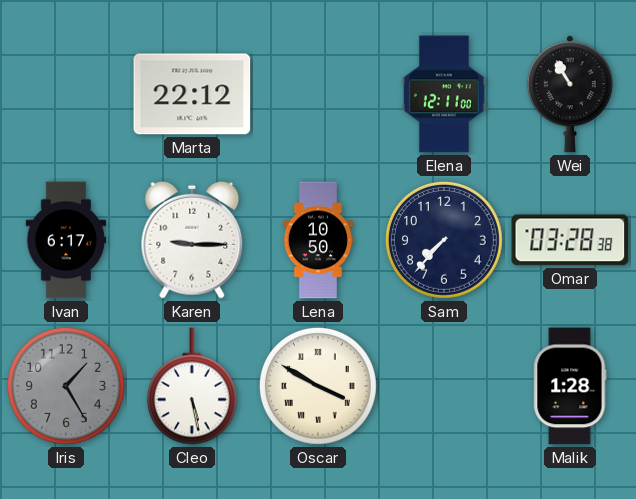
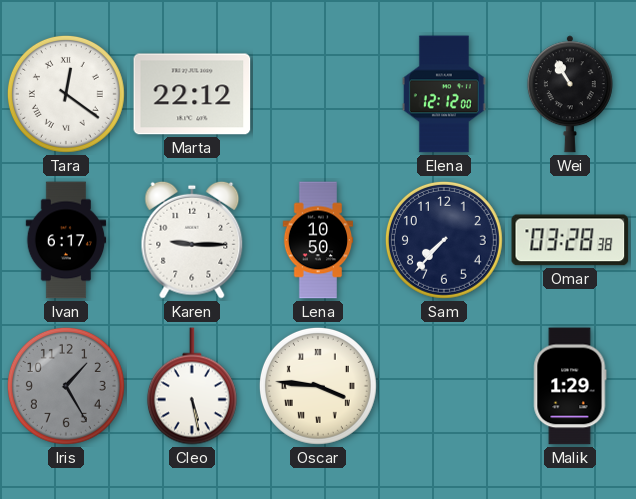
Tara: none -> 12:21 (66, 94)
Elena: 12:11 -> 12:12 (444, 94)
Oscar: 3:50 -> 3:46 (318, 386)
Malik: 1:28 -> 1:29 (570, 386)
